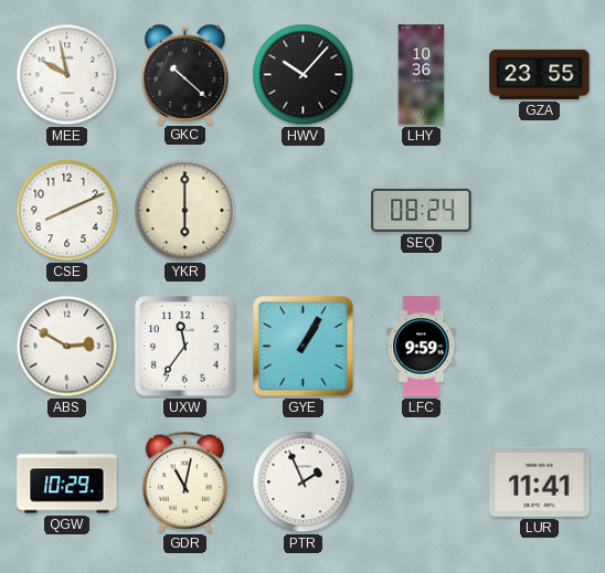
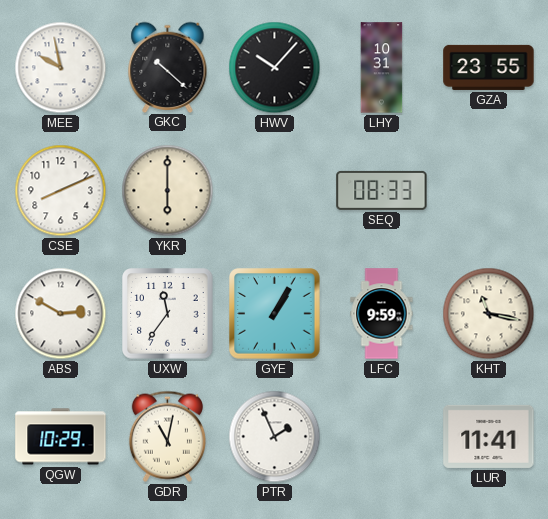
LHY: 10:36 -> 10:31 (382, 68)
SEQ: 08:24 -> 08:33 (382, 190)
KHT: none -> 11:17 (489, 314)
